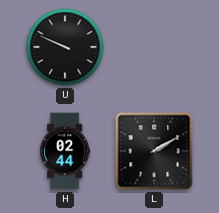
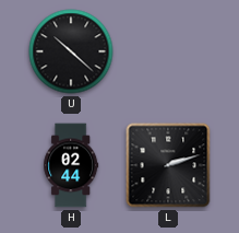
U: 9:49 -> 10:22 (71, 51)
L: 2:10 -> 2:12 (168, 165)
